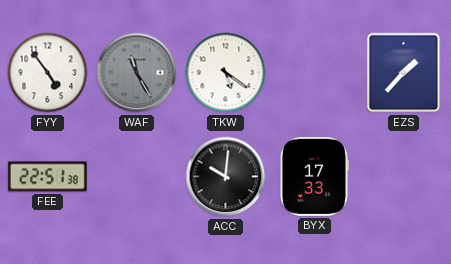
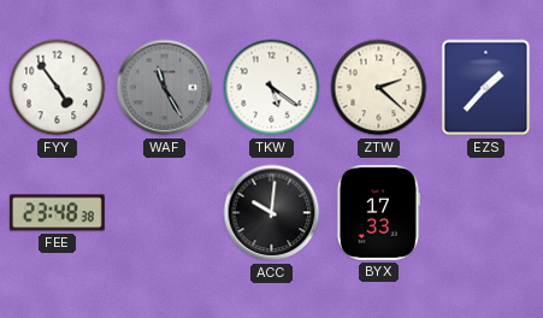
ZTW: none -> 2:22 (379, 88)
FEE: 22:51 -> 23:48 (57, 213)
